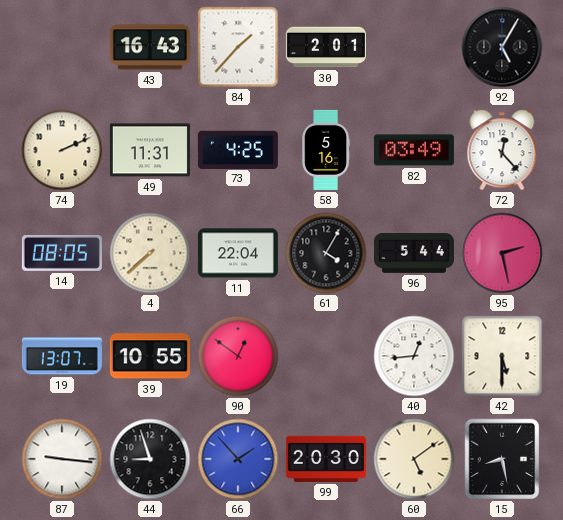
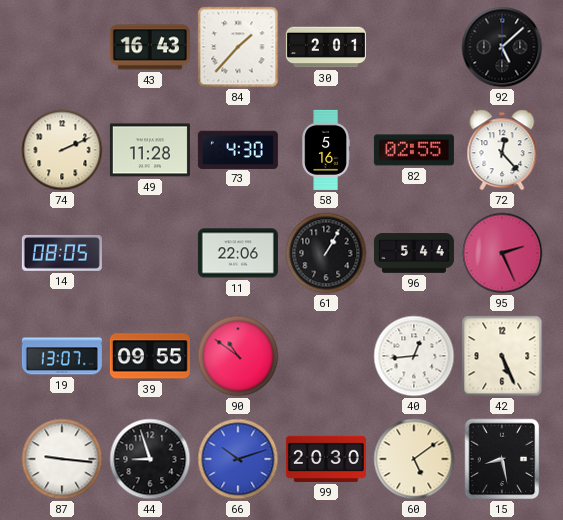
92: 5:05 -> 5:08 (502, 47)
49: 11:31 -> 11:28 (150, 150)
73: 4:25 -> 4:30 (238, 149)
82: 03:49 -> 02:55 (414, 150)
4: 7:38 -> none (150, 253)
11: 22:04 -> 22:06 (238, 253)
61: 4:05 -> 1:05 (326, 253)
95: 2:28 -> 2:26 (502, 253)
39: 10:55 -> 09:55 (150, 356)
90: 12:51 -> 10:51 (238, 356)
42: 5:30 -> 5:26 (502, 356)
66: 1:53 -> 10:12 (238, 459)
